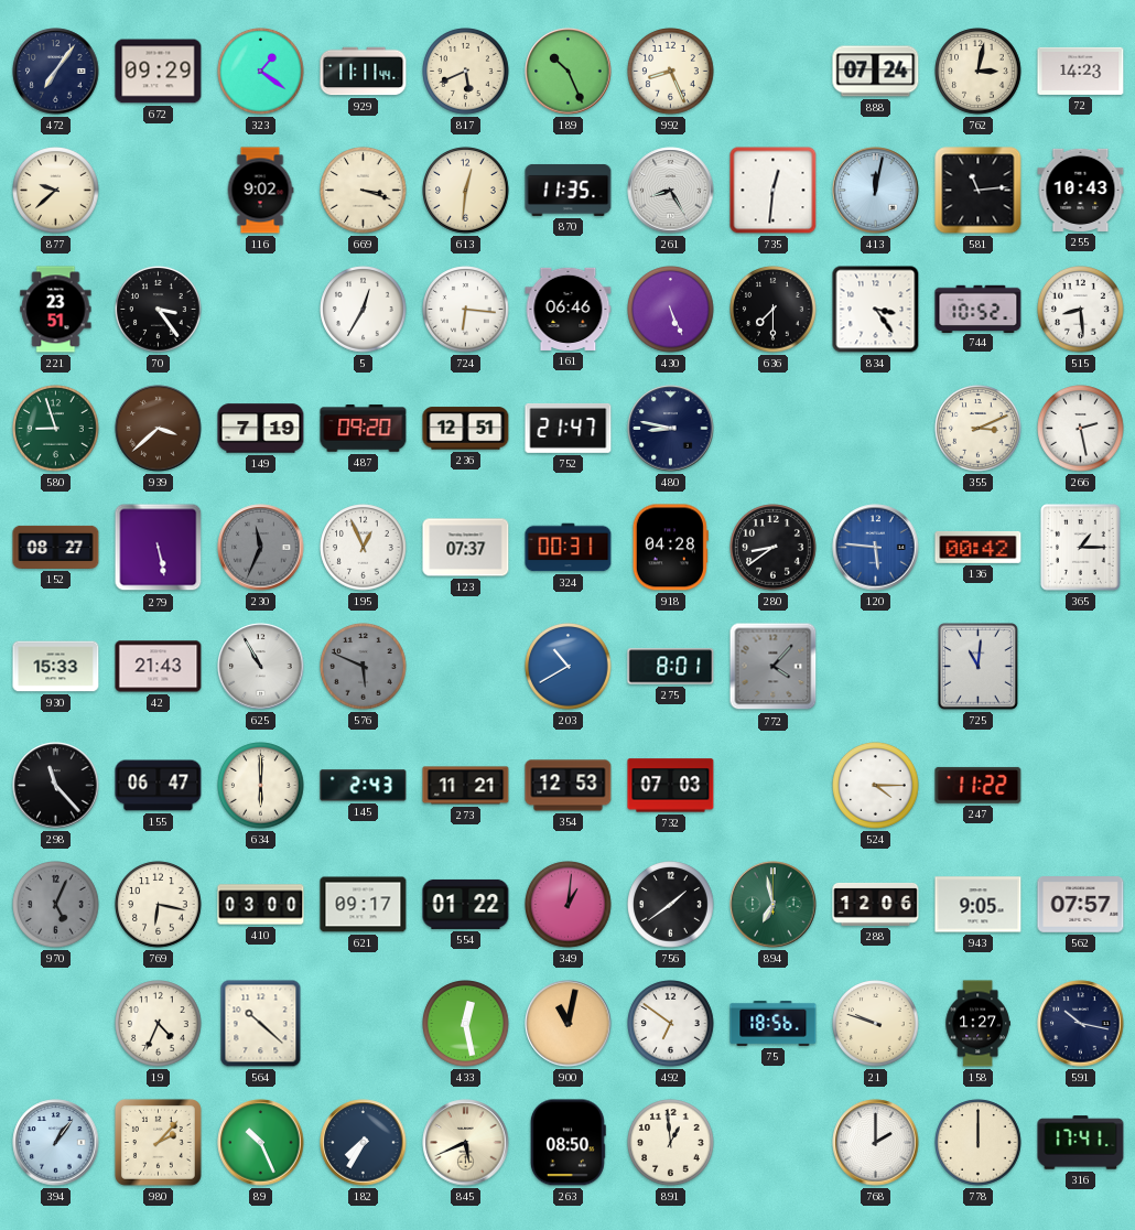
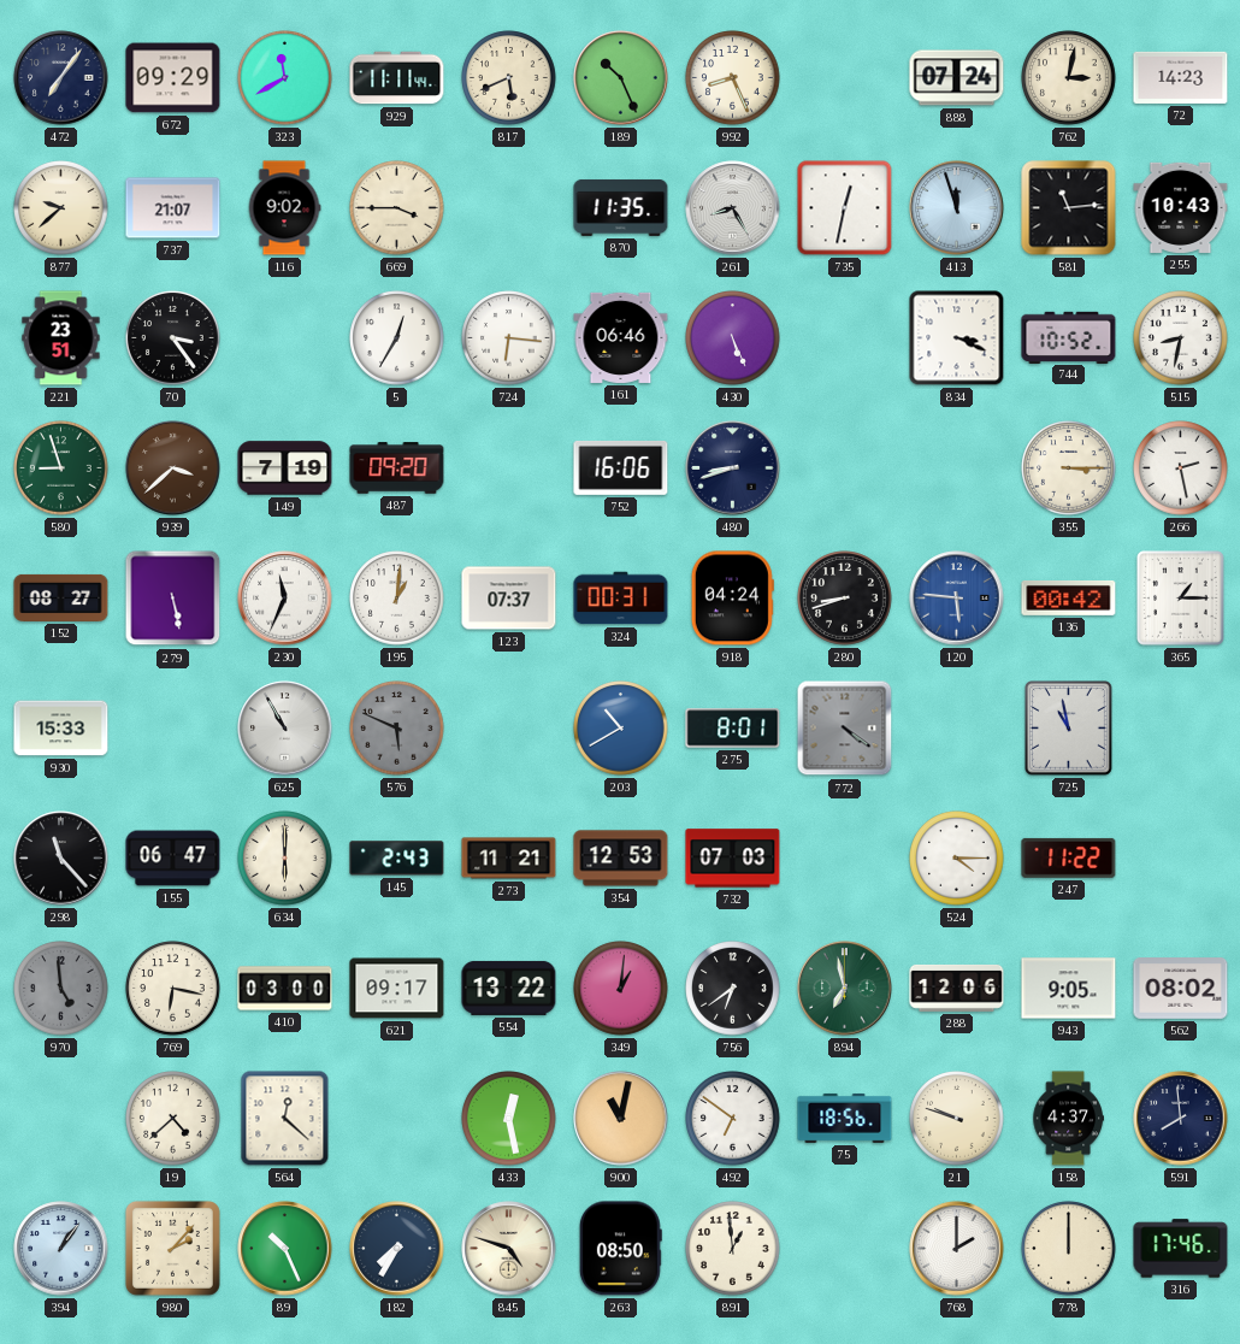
323: 1:21 -> 11:40 (285, 78)
737: none -> 21:07 (173, 208)
669: 3:18 -> 3:45 (397, 208)
613: 12:31 -> none (466, 191)
735: 12:31 -> 12:32 (845, 208)
413: 12:02 -> 11:57 (957, 208)
636: 7:30 -> none (774, 310)
834: 3:24 -> 3:19 (957, 338)
515: 8:29 -> 8:32 (1181, 338)
236: 12:51 -> none (466, 429)
752: 21:47 -> 16:06 (621, 467)
480: 8:47 -> 8:42 (733, 468)
355: 3:11 -> 3:15 (1069, 468)
230 dial: grey -> white (285, 599)
195: 12:56 -> 1:01 (397, 599)
918: 04:28 -> 04:24 (732, 599)
280: 8:39 -> 8:42 (845, 599)
42: 21:43 -> none (159, 667)
772: 4:07 -> 4:21 (845, 729)
725: 11:01 -> 10:58 (1069, 729)
970: 5:04 -> 4:59 (61, 989)
554: 01:22 -> 13:22 (509, 988)
756: 1:39 -> 6:39 (733, 989)
562: 07:57 -> 08:02 (1181, 989)
19: 4:34 -> 4:38 (173, 1119)
564: 10:22 -> 12:22 (285, 1119)
158: 1:27 -> 4:37 (1068, 1119)
591: 10:17 -> 7:59 (1181, 1119)
845: 5:41 -> 4:48 (509, 1249)
316: 17:41 -> 17:46 (1181, 1249)
